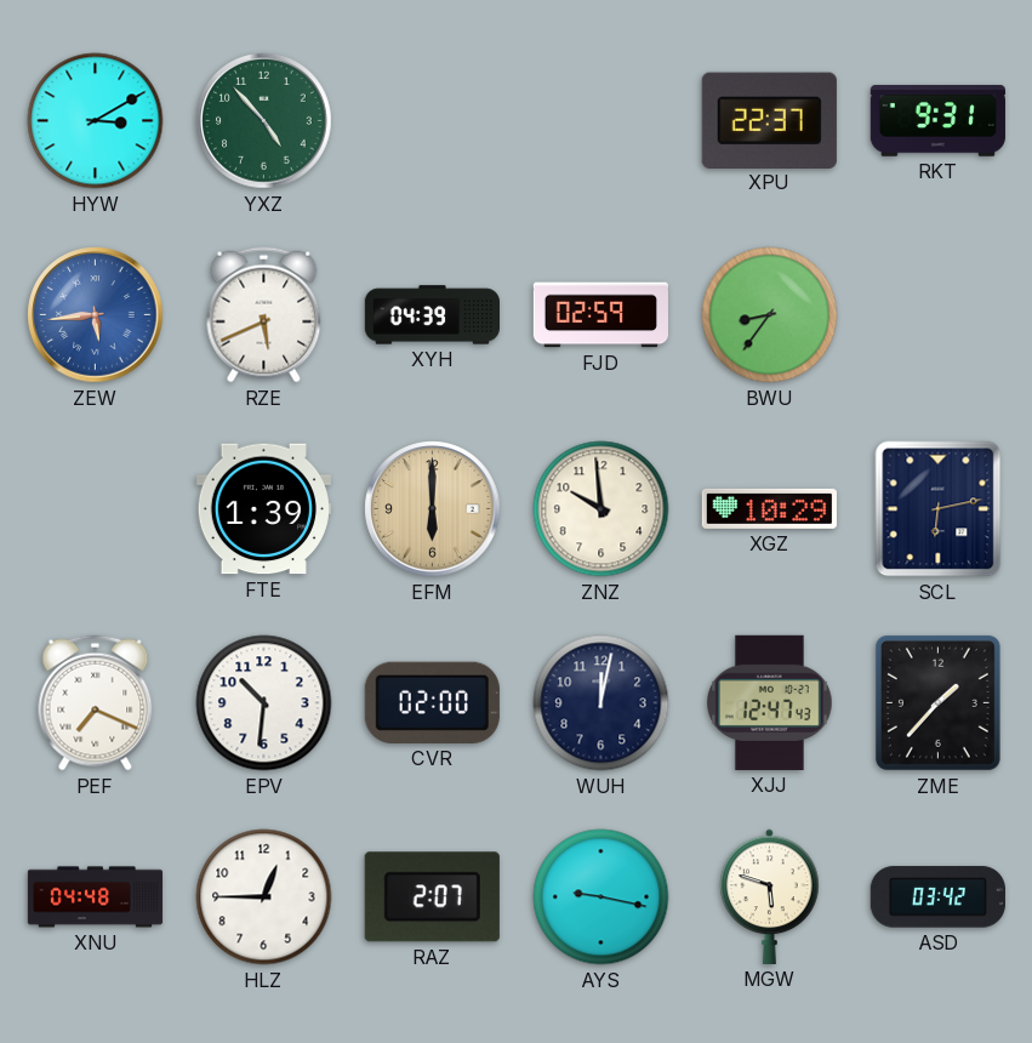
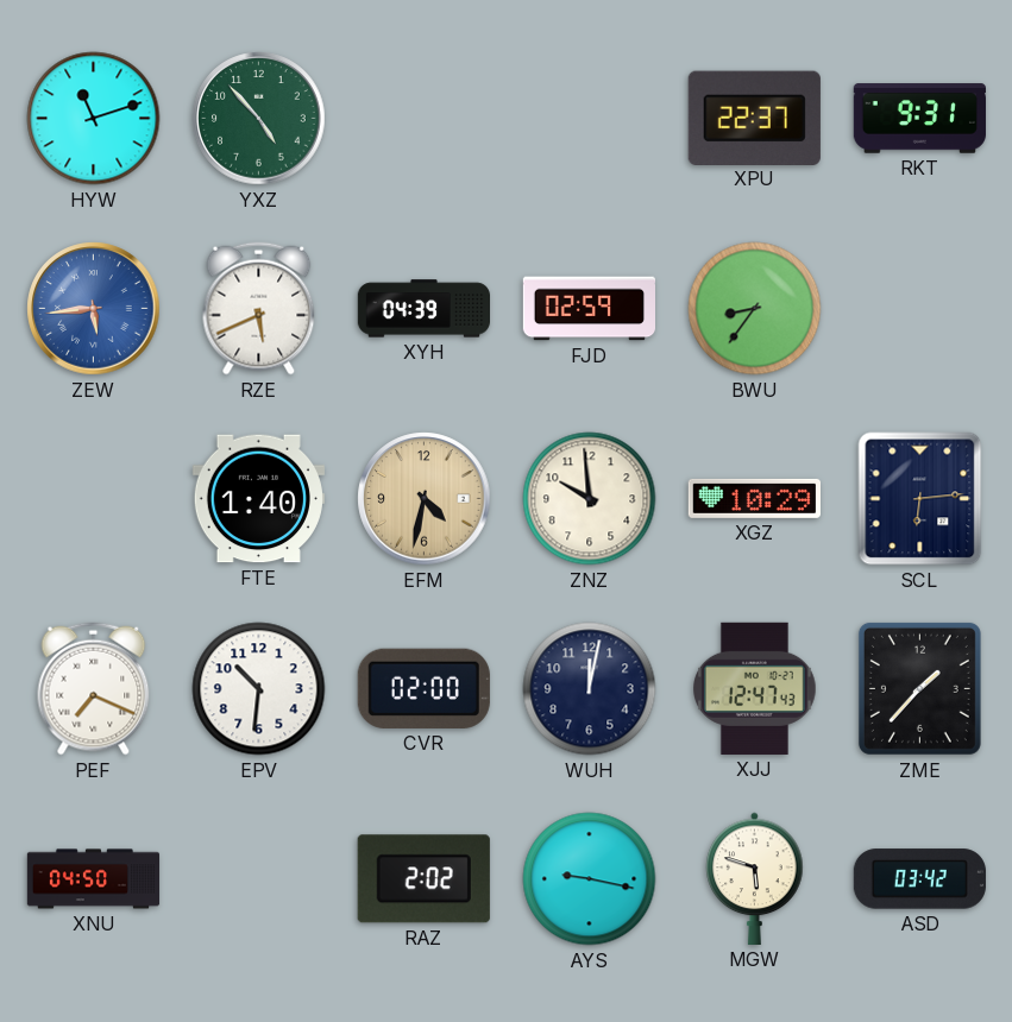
HYW: 3:10 -> 11:12 (94, 119)
FTE: 1:39 -> 1:40 (258, 499)
EFM: 6:00 -> 4:32 (425, 499)
SCL: 6:13 -> 6:14 (920, 499)
XNU: 04:48 -> 04:50 (94, 879)
HLZ: 12:45 -> none (264, 897)
RAZ: 2:07 -> 2:02 (423, 879)
